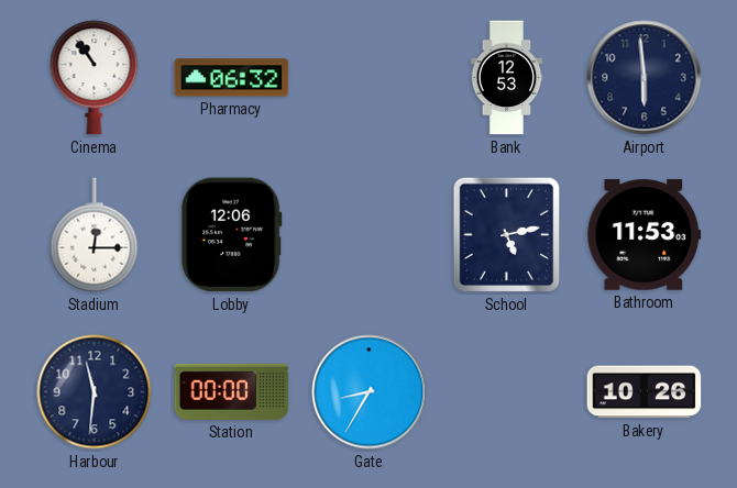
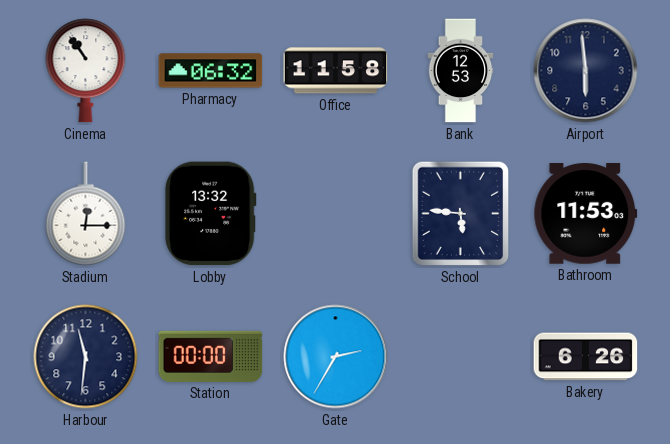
Office: none -> 11:58 (336, 71)
Lobby: 12:06 -> 13:32 (210, 214)
School: 5:13 -> 5:46 (460, 214)
Gate: 8:35 -> 2:35 (336, 357)
Bakery: 10:26 -> 6:26 (586, 357)
